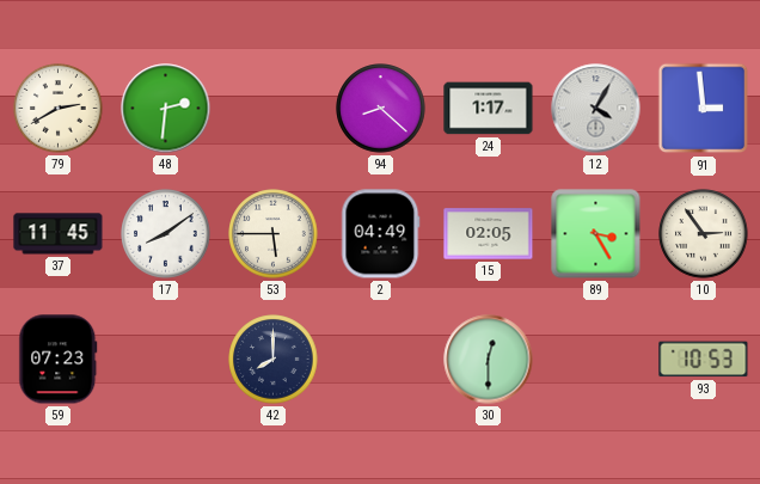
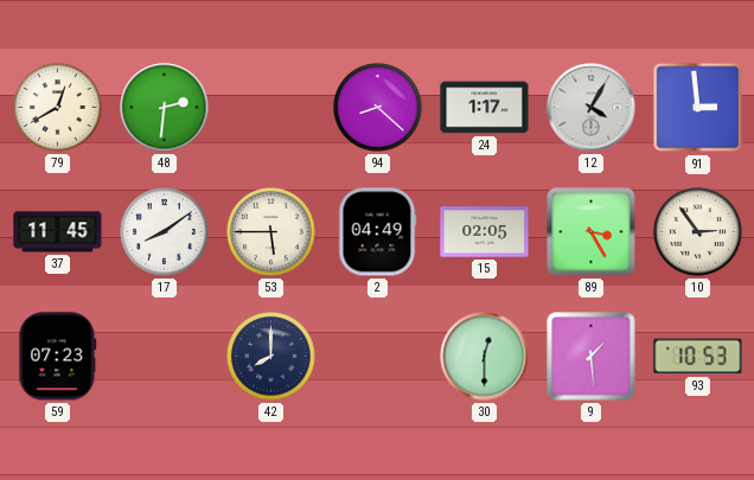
79: 2:40 -> 12:40 (58, 108)
9: none -> 1:29 (592, 357)
